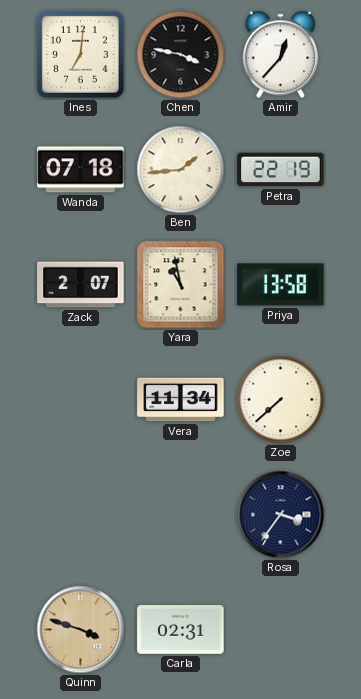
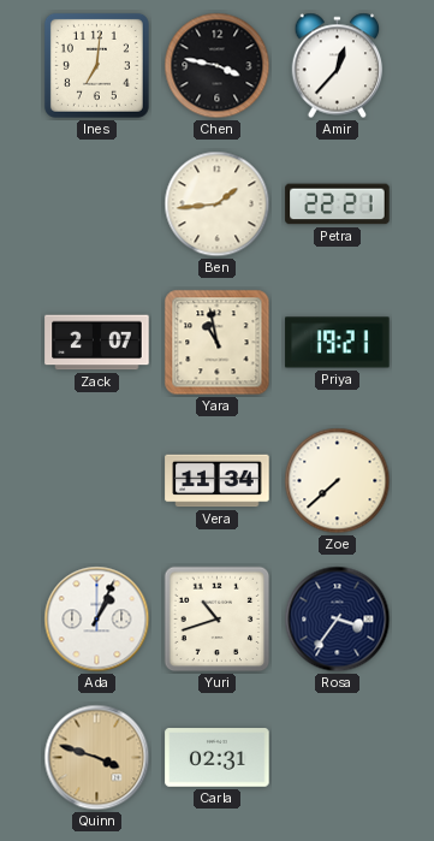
Wanda: 07:18 -> none (81, 170)
Petra: 22:19 -> 22:21 (338, 205)
Priya: 13:58 -> 19:21 (338, 343)
Ada: none -> 1:04 (97, 620)
Yuri: none -> 10:42 (218, 620)
